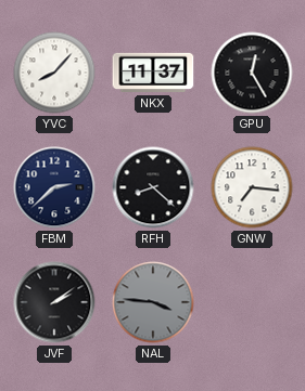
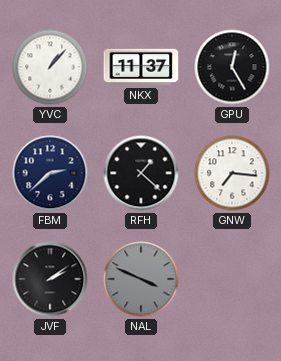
YVC: 8:07 -> 1:07 (50, 67)
RFH: 8:22 -> 1:22 (141, 173)
NAL: 3:46 -> 3:49 (141, 279)
